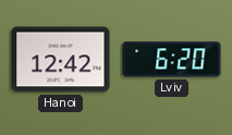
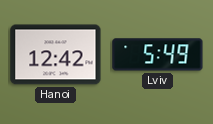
Lviv: 6:20 -> 5:49 (158, 55)
